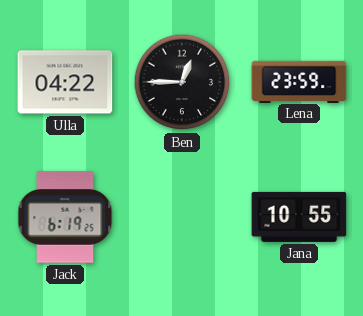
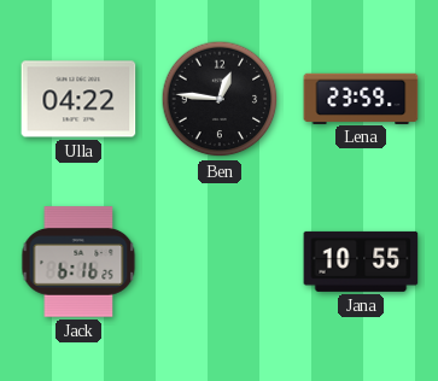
Ben: 12:45 -> 12:46 (220, 99)
Jack: 6:19 -> 6:16 (78, 262)
